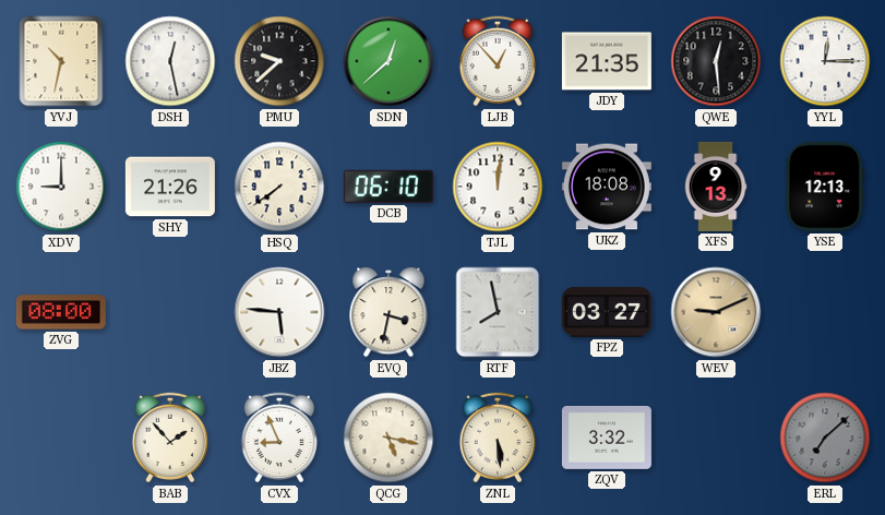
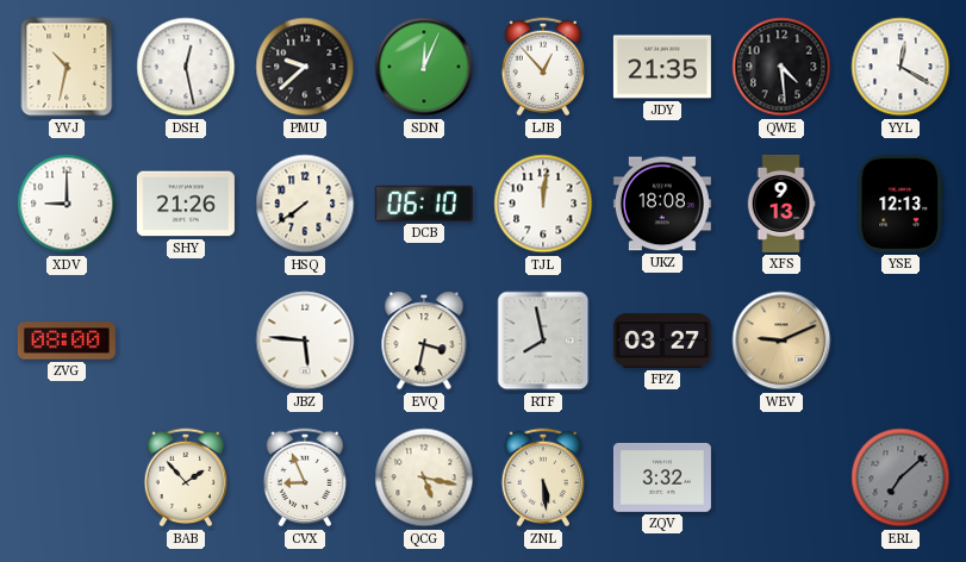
SDN: 12:38 -> 12:04 (424, 67)
QWE: 12:29 -> 4:29 (781, 67)
YYL: 12:15 -> 12:20 (900, 67)
